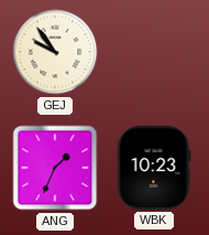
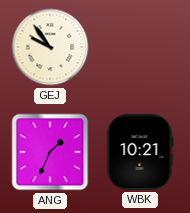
WBK: 10:23 -> 10:21 (140, 152)
